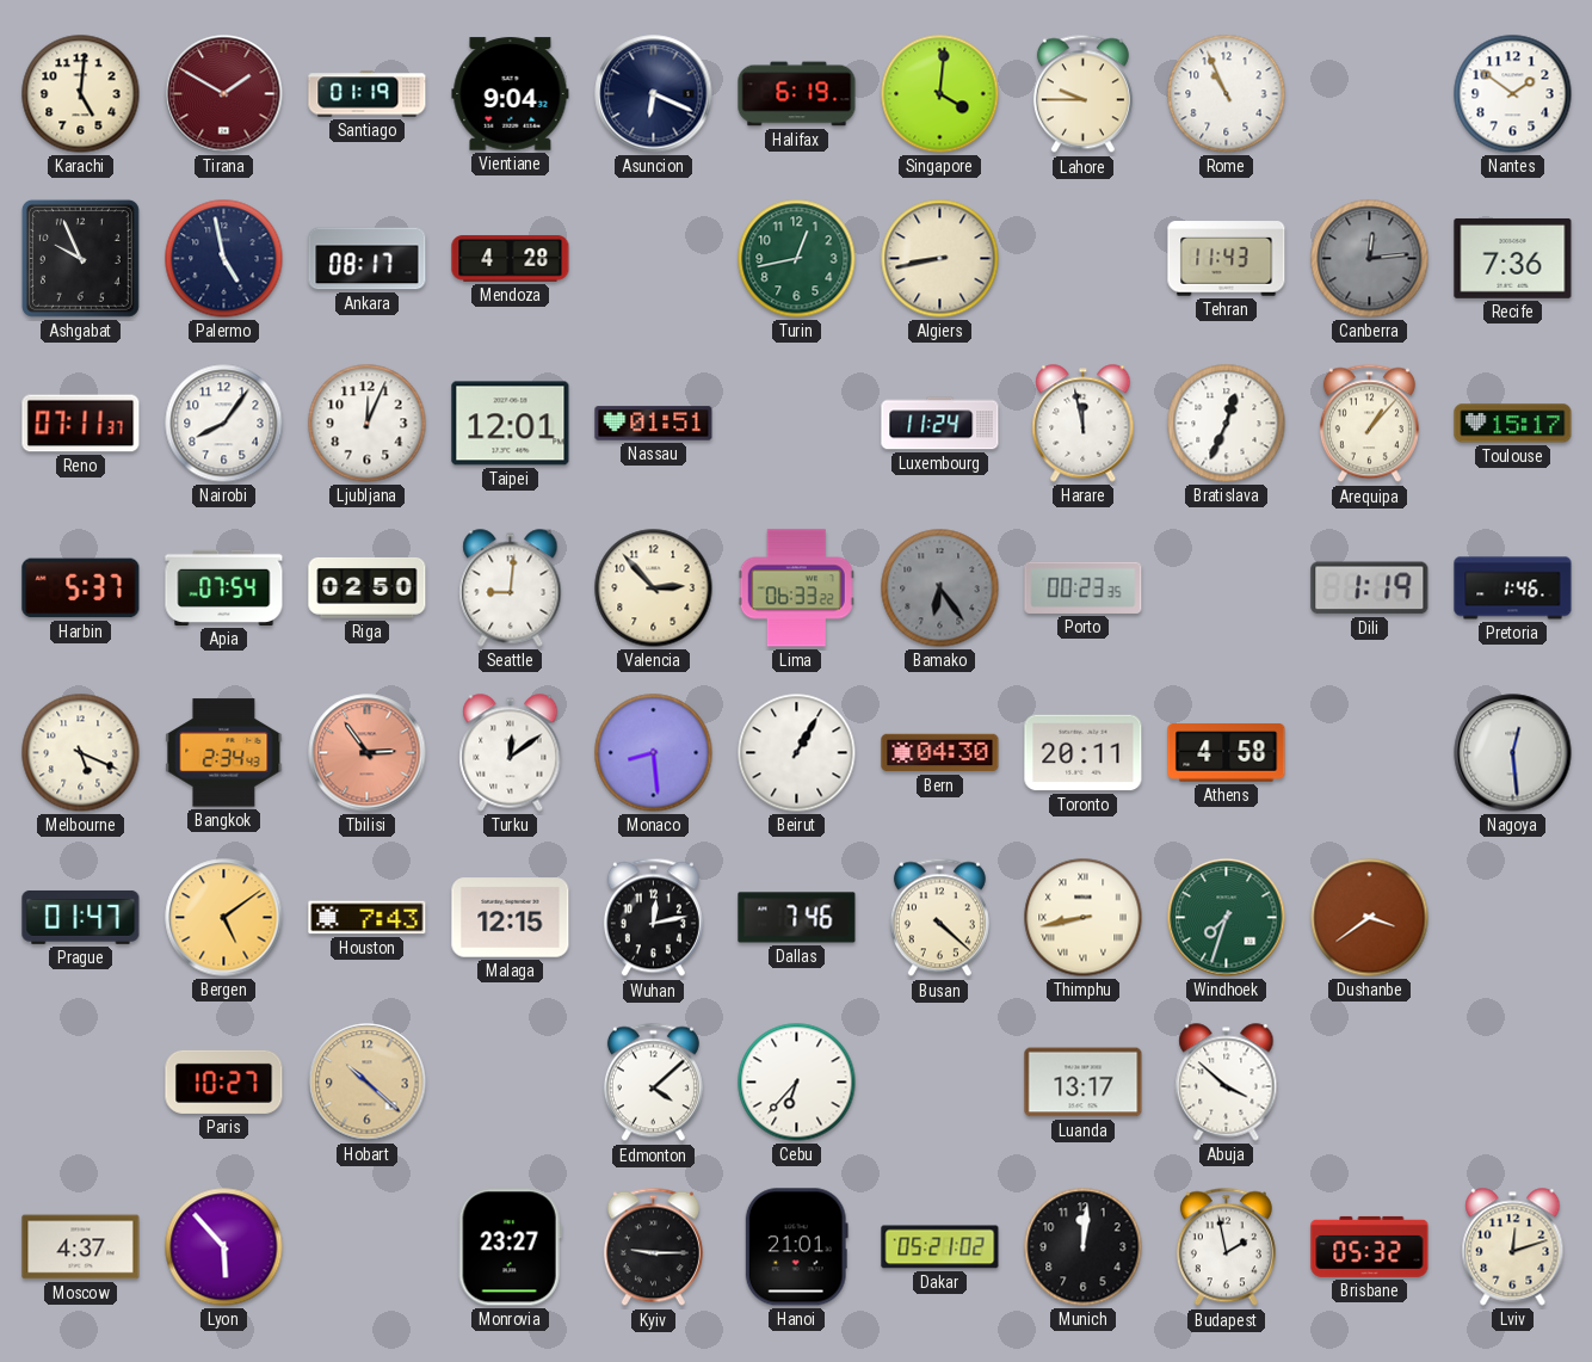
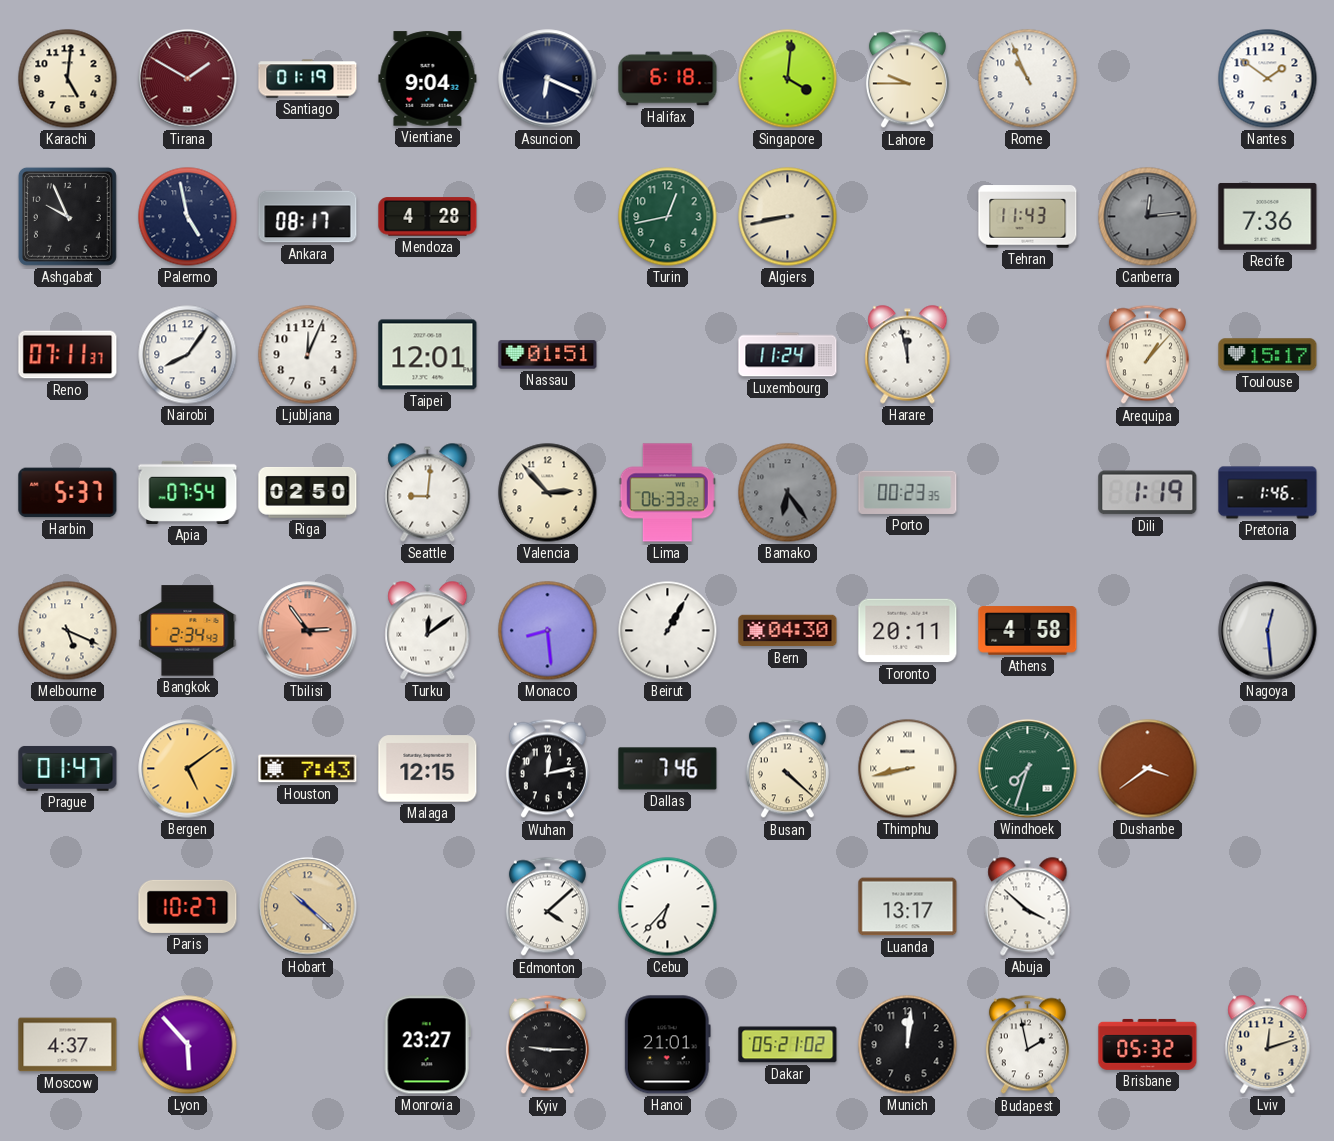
Halifax: 6:19 -> 6:18 (668, 79)
Bratislava: 12:34 -> none (1227, 424)
